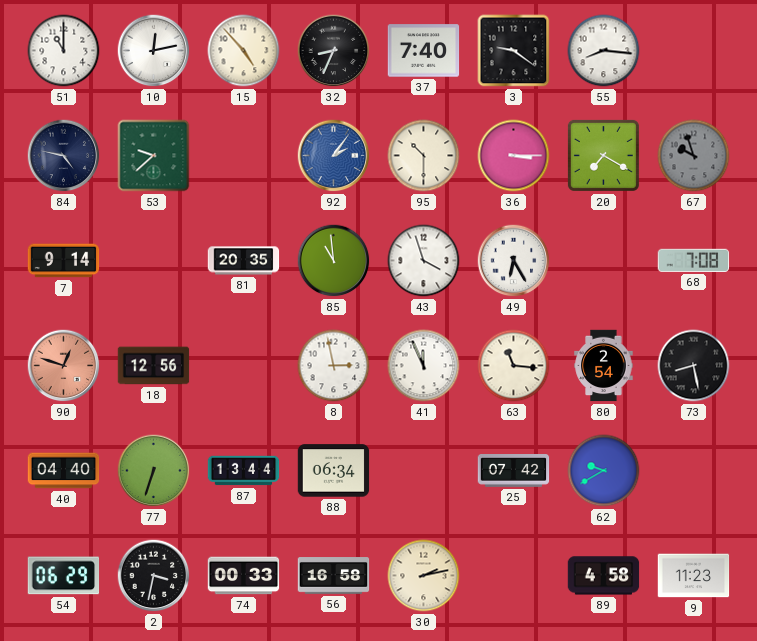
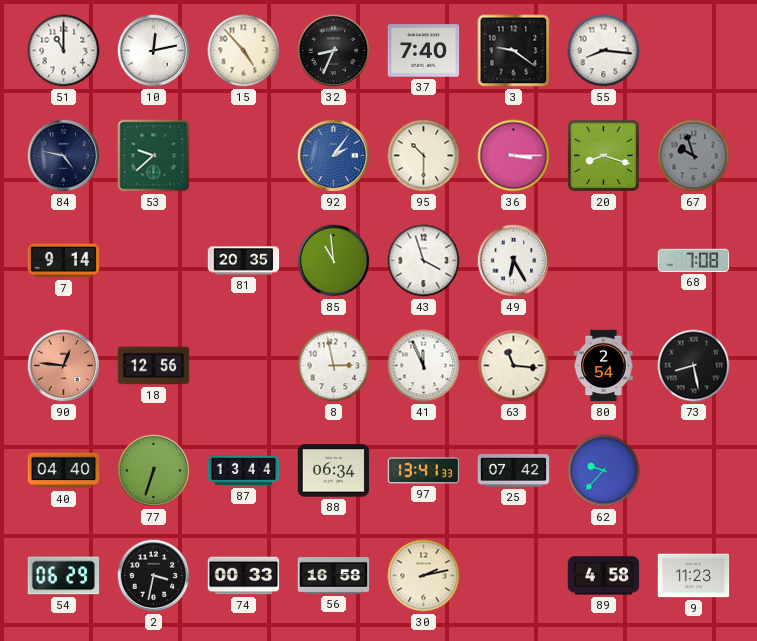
20: 7:20 -> 8:18 (603, 155)
90: 12:48 -> 12:46 (64, 366)
97: none -> 13:41 (424, 471)
62: 9:40 -> 9:37 (604, 471)
